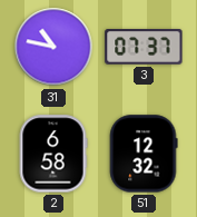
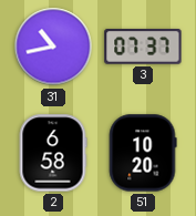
31: 10:47 -> 10:43 (53, 47)
51: 12:32 -> 10:20 (143, 153)
